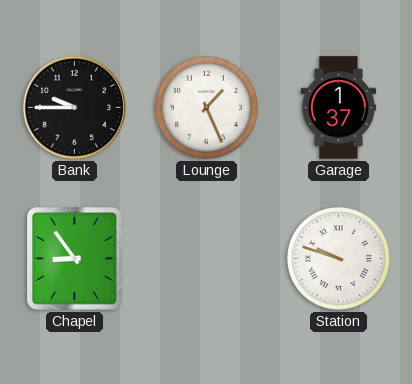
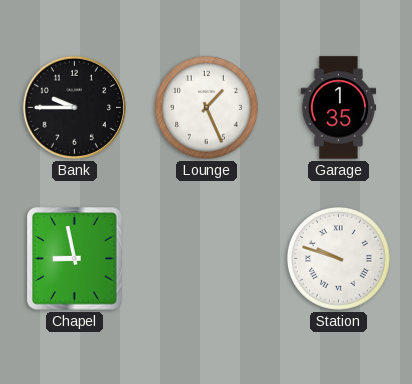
Garage: 1:37 -> 1:35 (339, 108)
Chapel: 8:54 -> 8:58 (75, 259)
